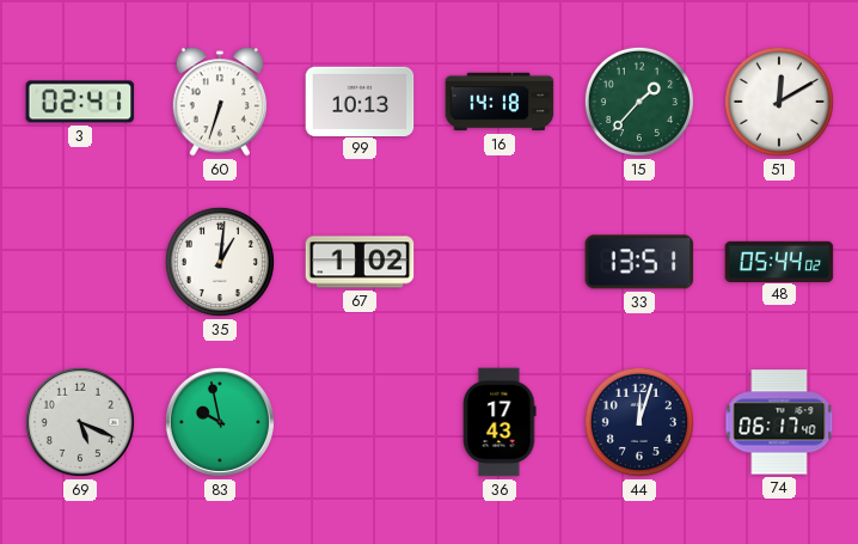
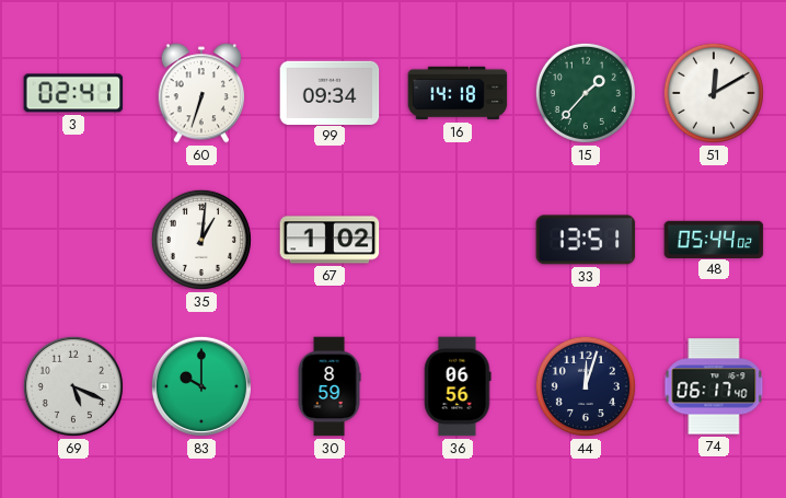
99: 10:13 -> 09:34 (330, 92)
83: 9:58 -> 10:00 (201, 386)
30: none -> 8:59 (330, 386)
36: 17:43 -> 06:56 (458, 386)
